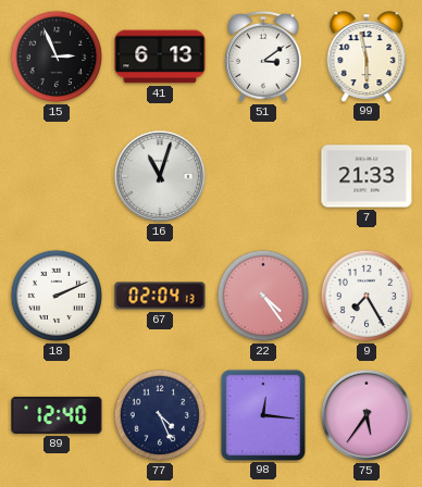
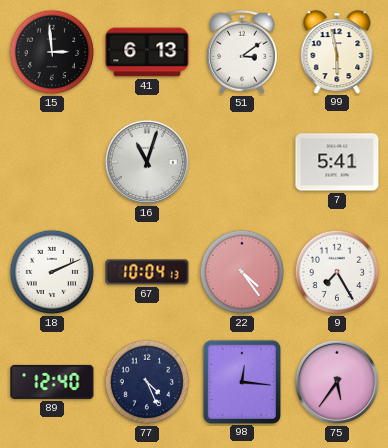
15: 2:56 -> 2:59 (52, 52)
7: 21:33 -> 5:41 (337, 162)
67: 02:04 -> 10:04 (147, 272)
